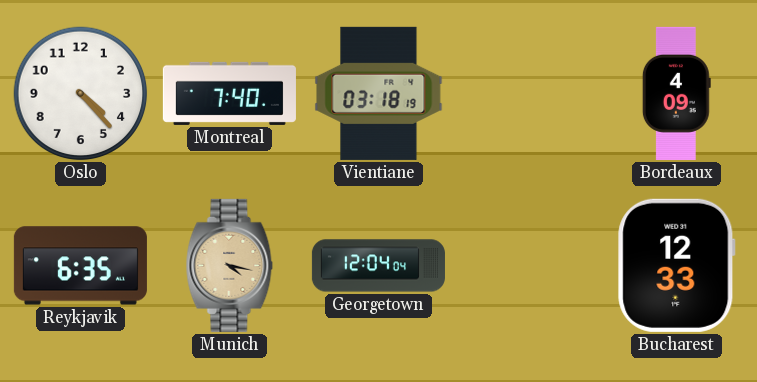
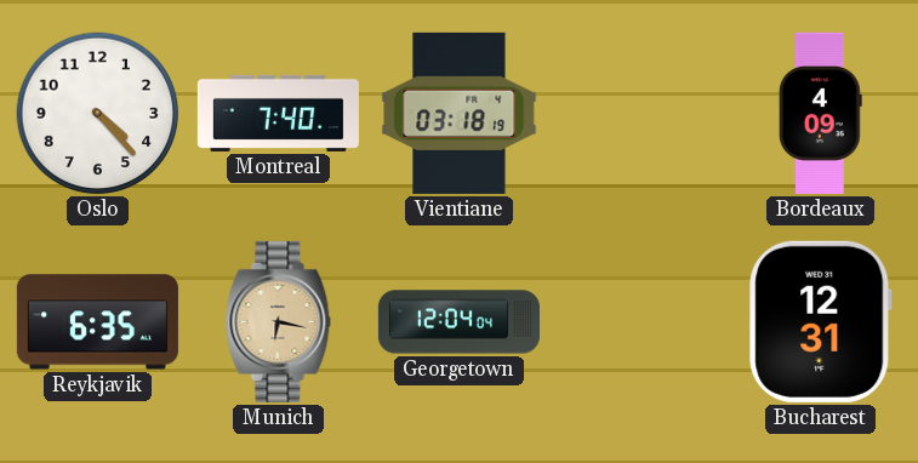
Munich: 4:17 -> 6:17 (279, 321)
Bucharest: 12:33 -> 12:31 (821, 321)
